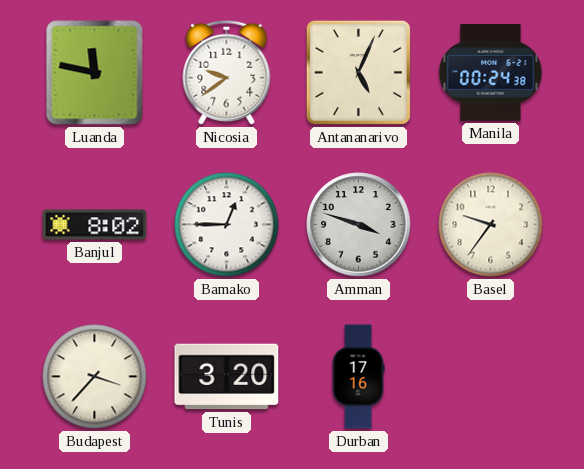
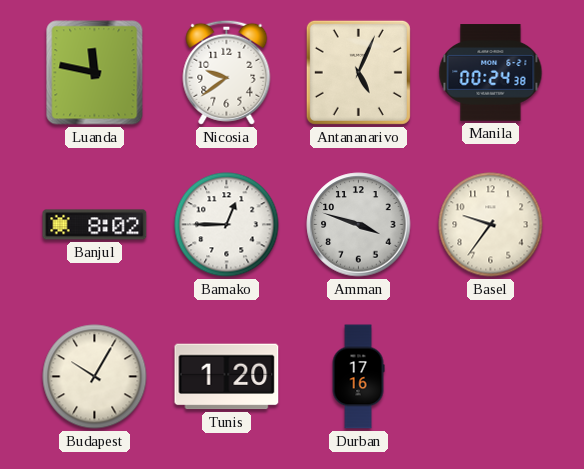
Budapest: 3:37 -> 10:05 (95, 377)
Tunis: 3:20 -> 1:20 (227, 377)
